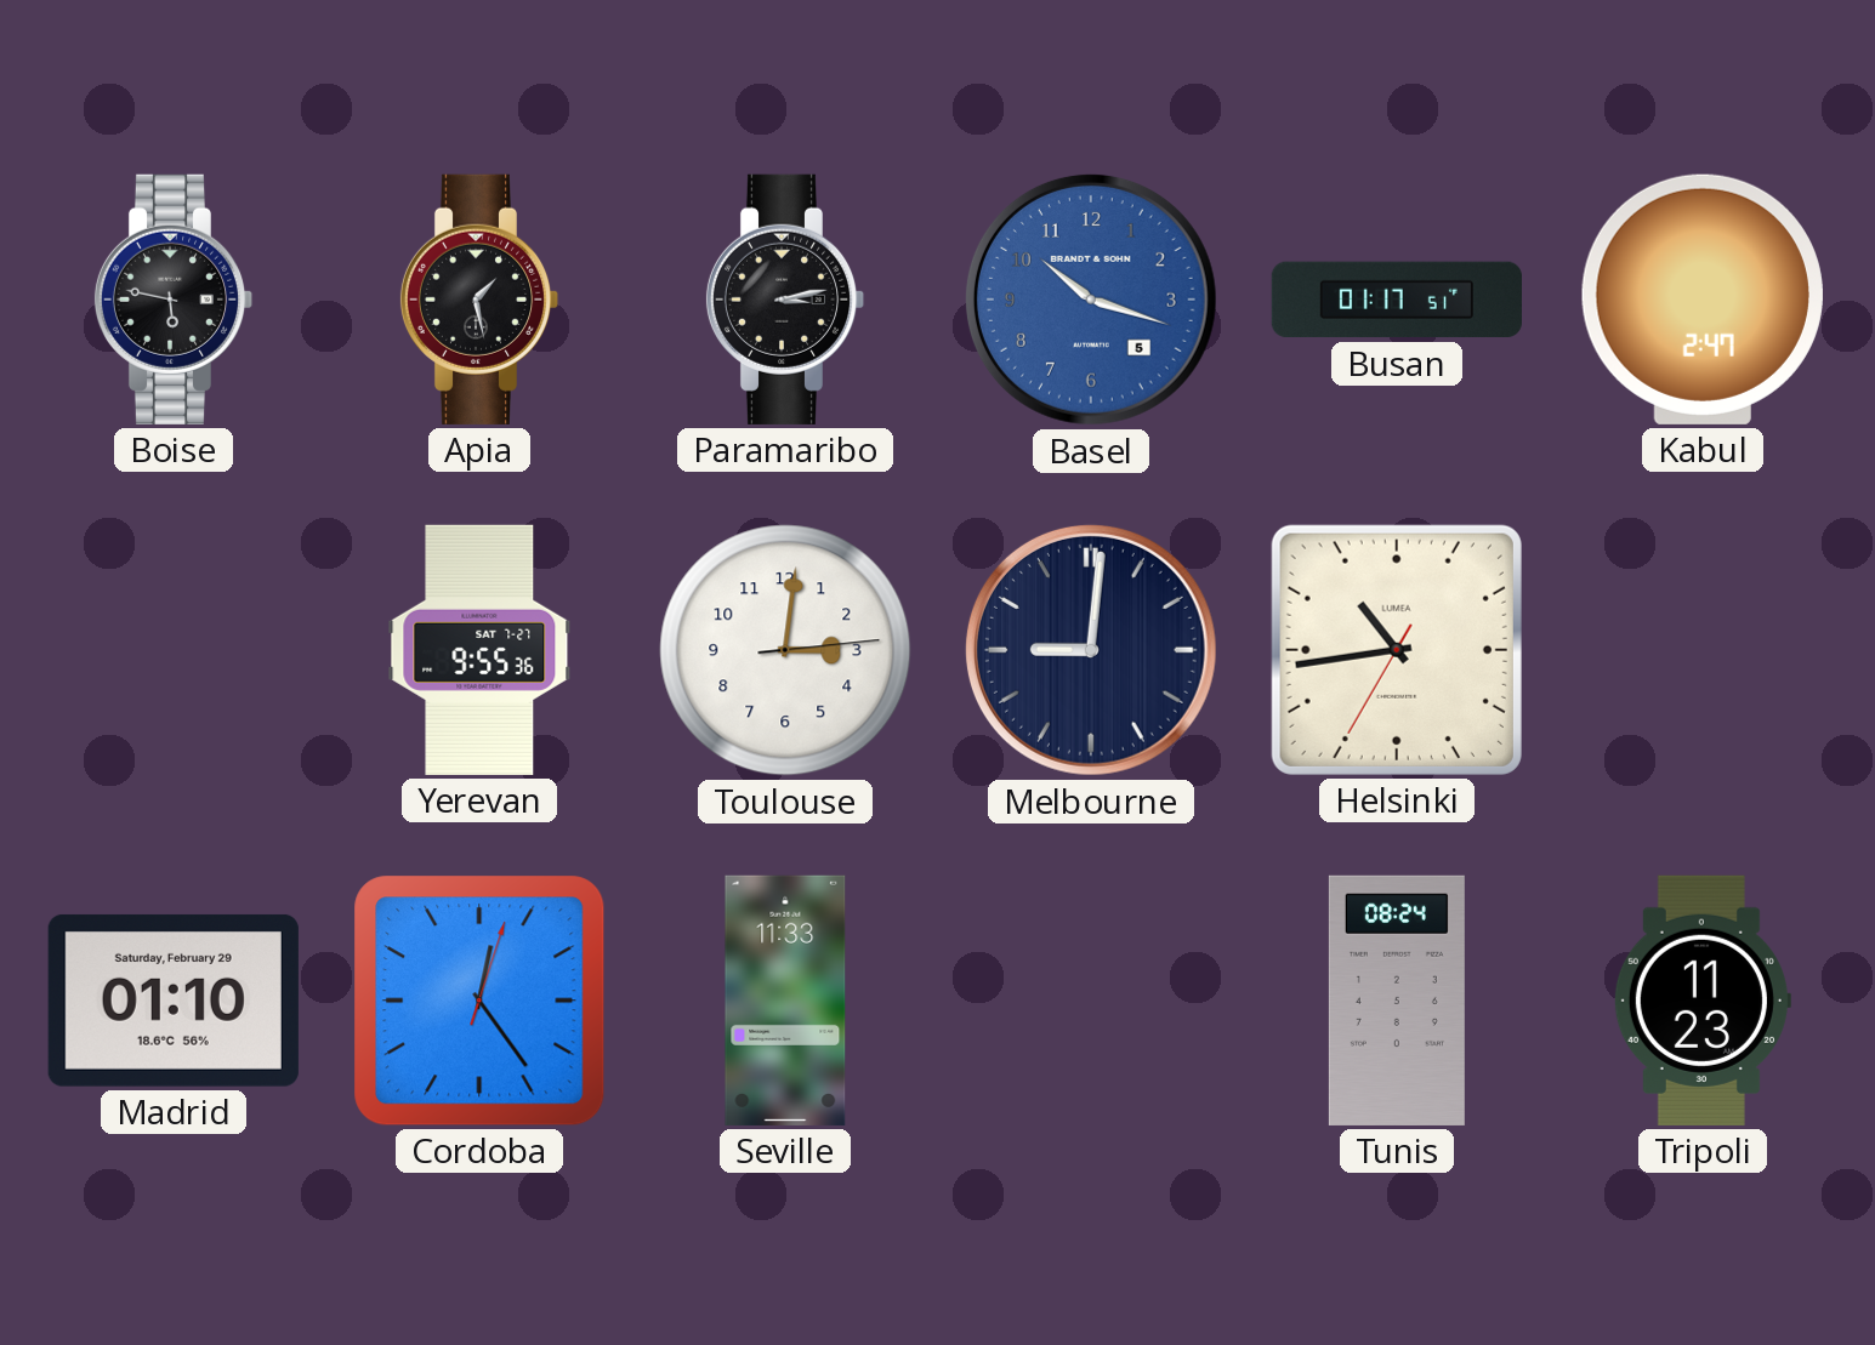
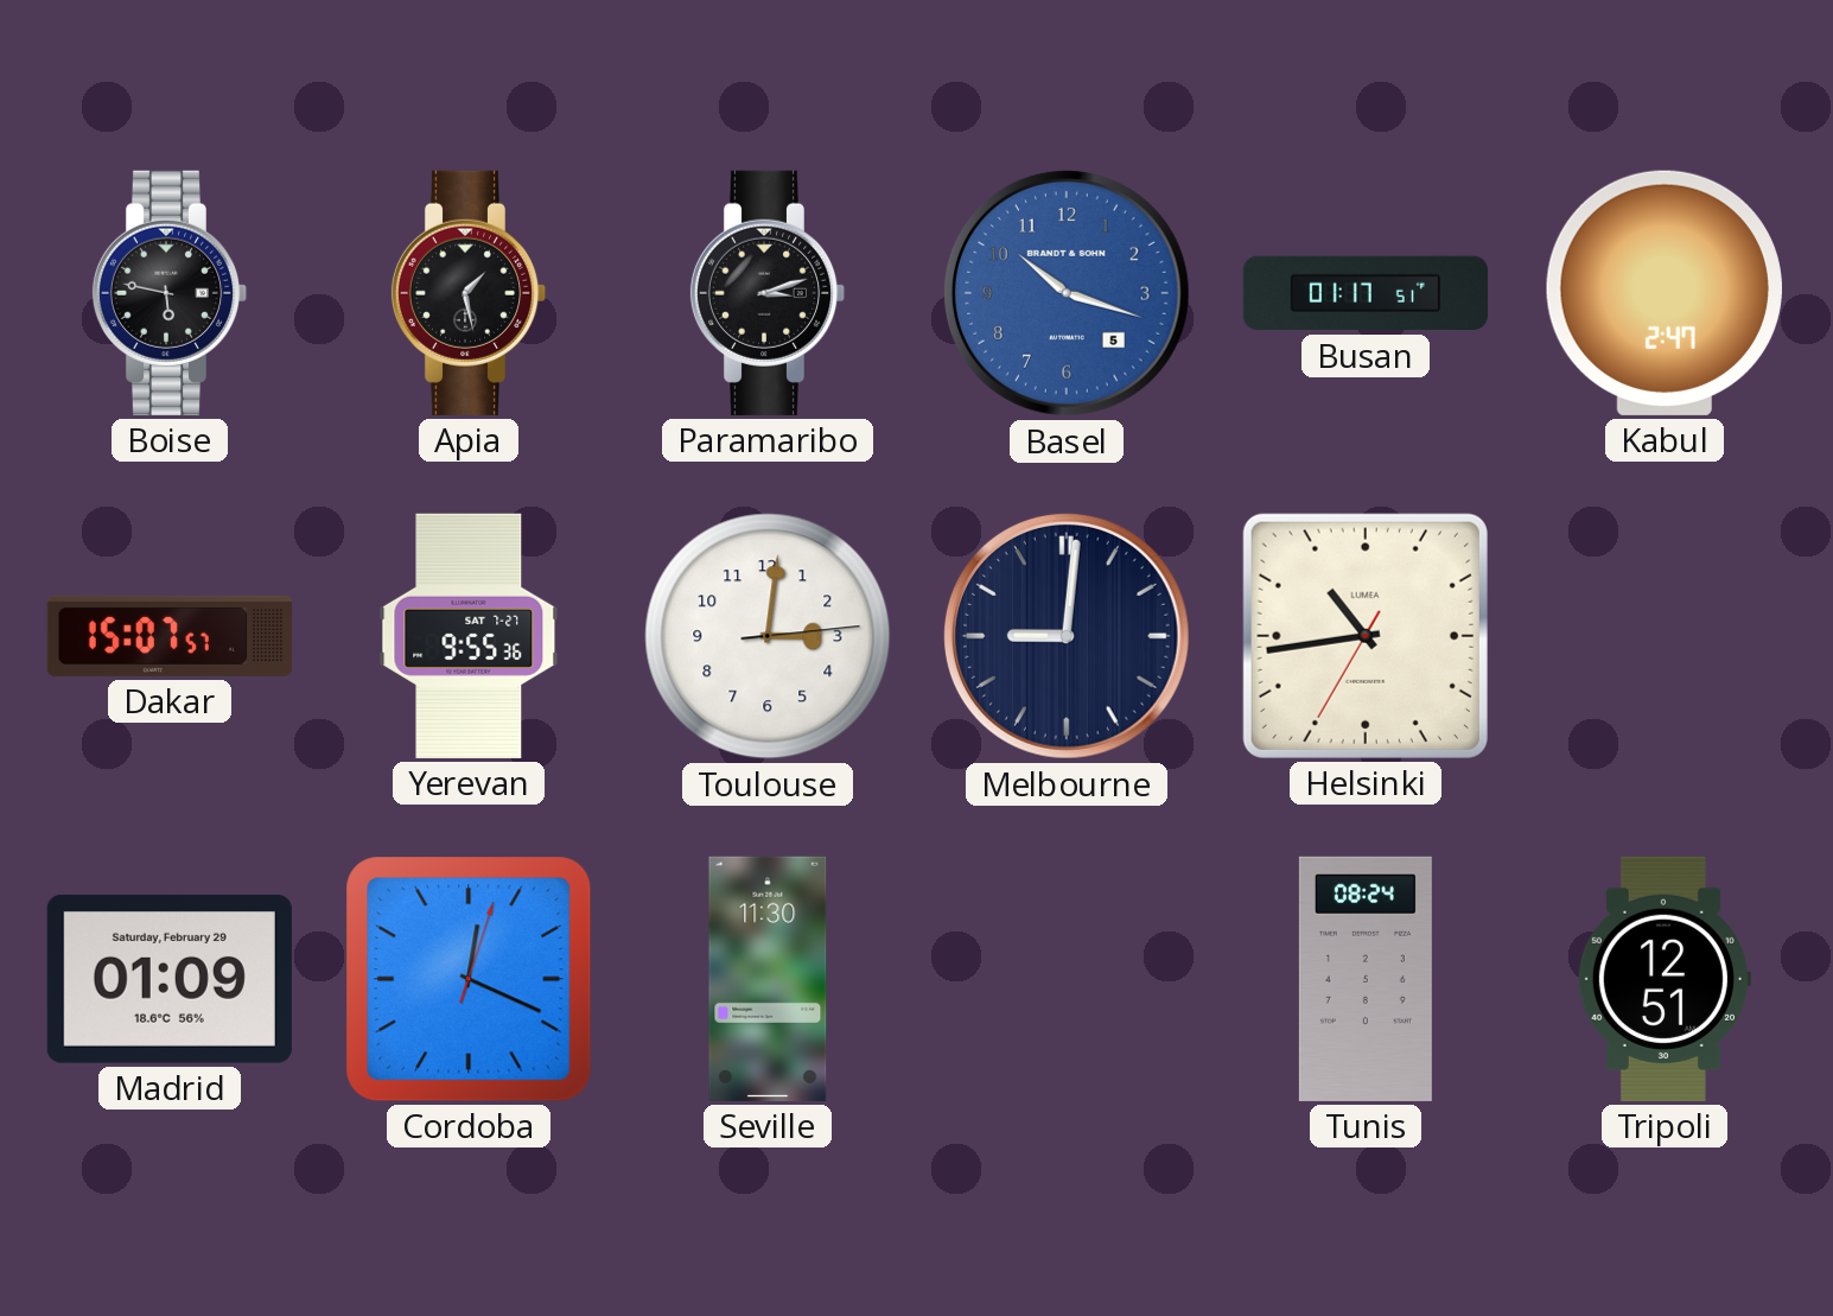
Paramaribo: 3:13 -> 3:12 (768, 293)
Dakar: none -> 15:07 (170, 636)
Madrid: 01:10 -> 01:09 (170, 979)
Cordoba: 12:24 -> 12:19 (469, 979)
Seville: 11:33 -> 11:30 (768, 979)
Tripoli: 11:23 -> 12:51 (1663, 979)
